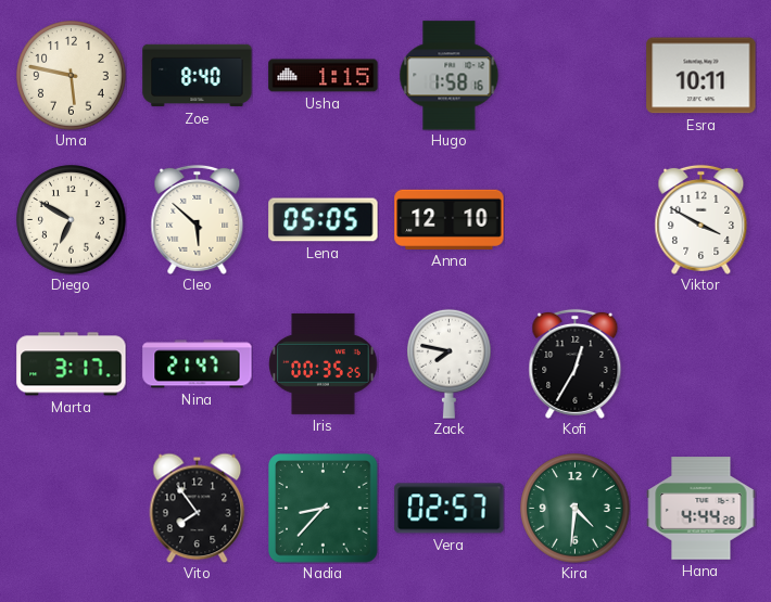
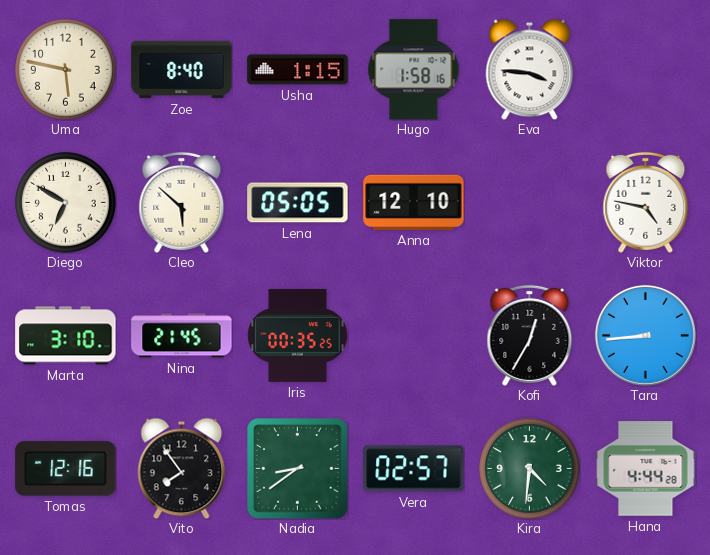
Eva: none -> 3:46 (530, 69)
Esra: 10:11 -> none (702, 76)
Viktor: 3:50 -> 4:47 (646, 202)
Marta: 3:17 -> 3:10 (66, 336)
Nina: 21:47 -> 21:45 (182, 336)
Zack: 7:47 -> none (450, 363)
Tara: none -> 8:44 (645, 335)
Tomas: none -> 12:16 (66, 469)
Nadia: 8:37 -> 8:39 (298, 469)
